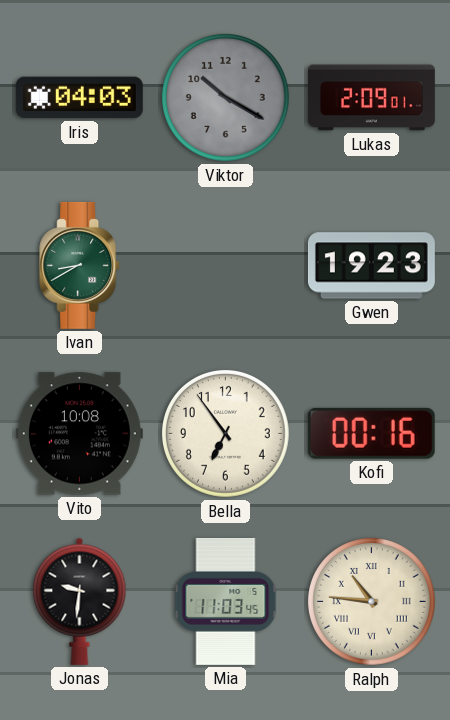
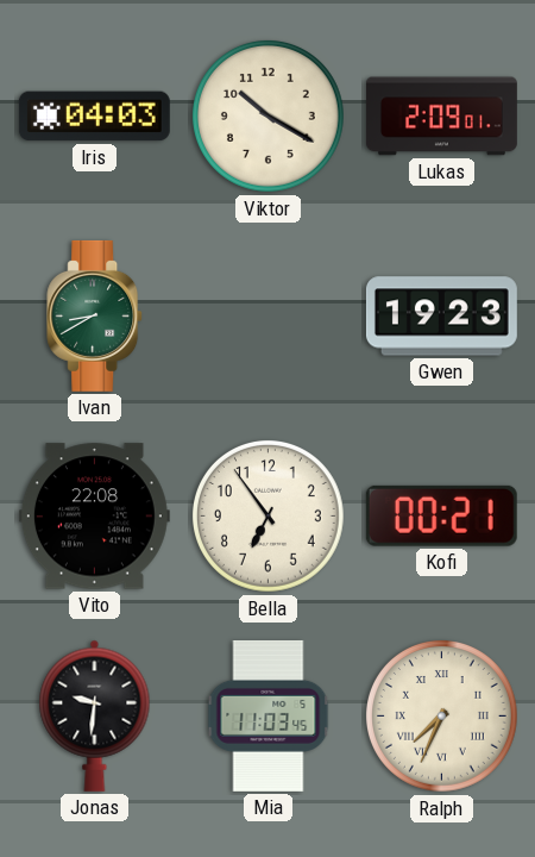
Viktor dial: grey -> cream (267, 115)
Vito: 10:08 -> 22:08 (94, 517)
Kofi: 00:16 -> 00:21 (441, 515)
Ralph: 10:46 -> 7:34 (441, 715)
